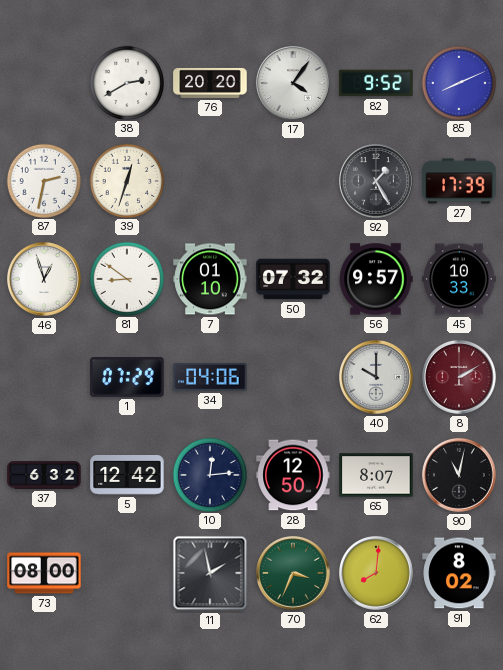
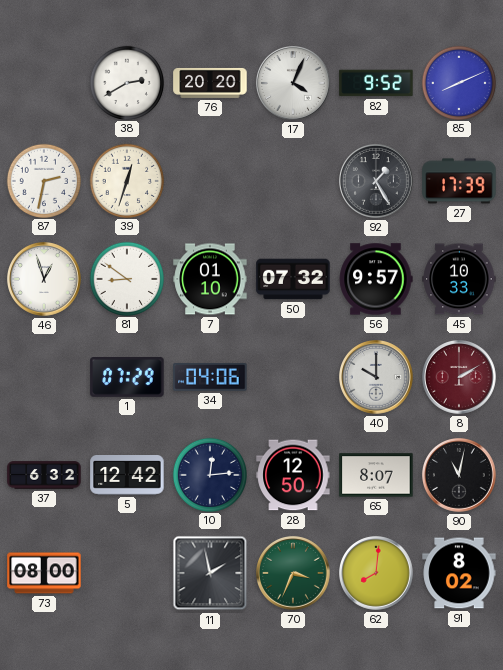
17: 4:06 -> 4:04 (294, 84)
